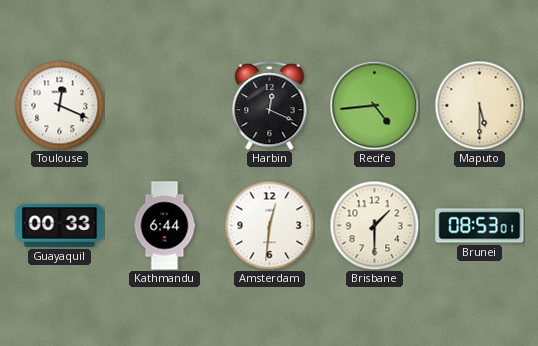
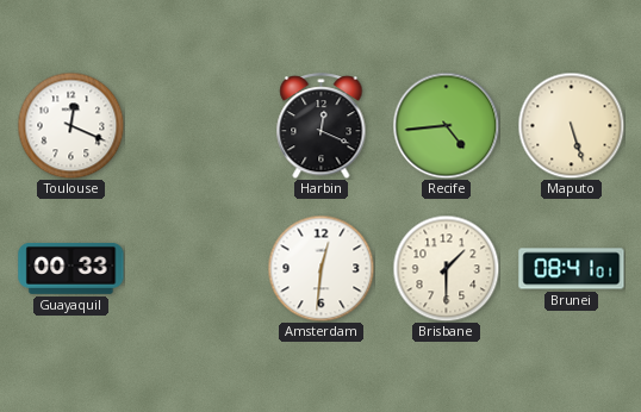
Maputo: 5:30 -> 5:27 (571, 125)
Kathmandu: 6:44 -> none (165, 226)
Brunei: 08:53 -> 08:41 (572, 269)
